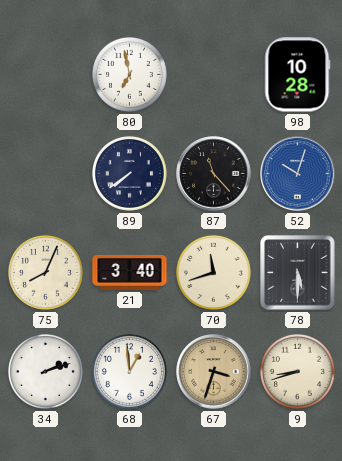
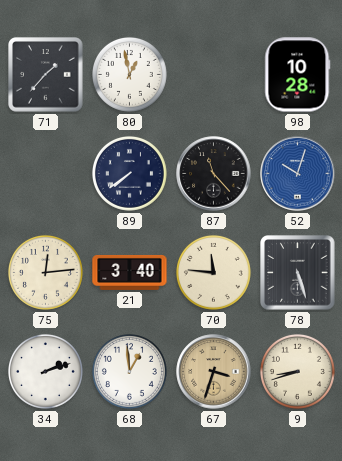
71: none -> 1:37 (46, 75)
80: 6:58 -> 12:58 (129, 74)
75: 8:04 -> 12:14 (45, 272)
70: 11:42 -> 11:46 (213, 272)
78: 5:30 -> 5:27 (298, 273)
